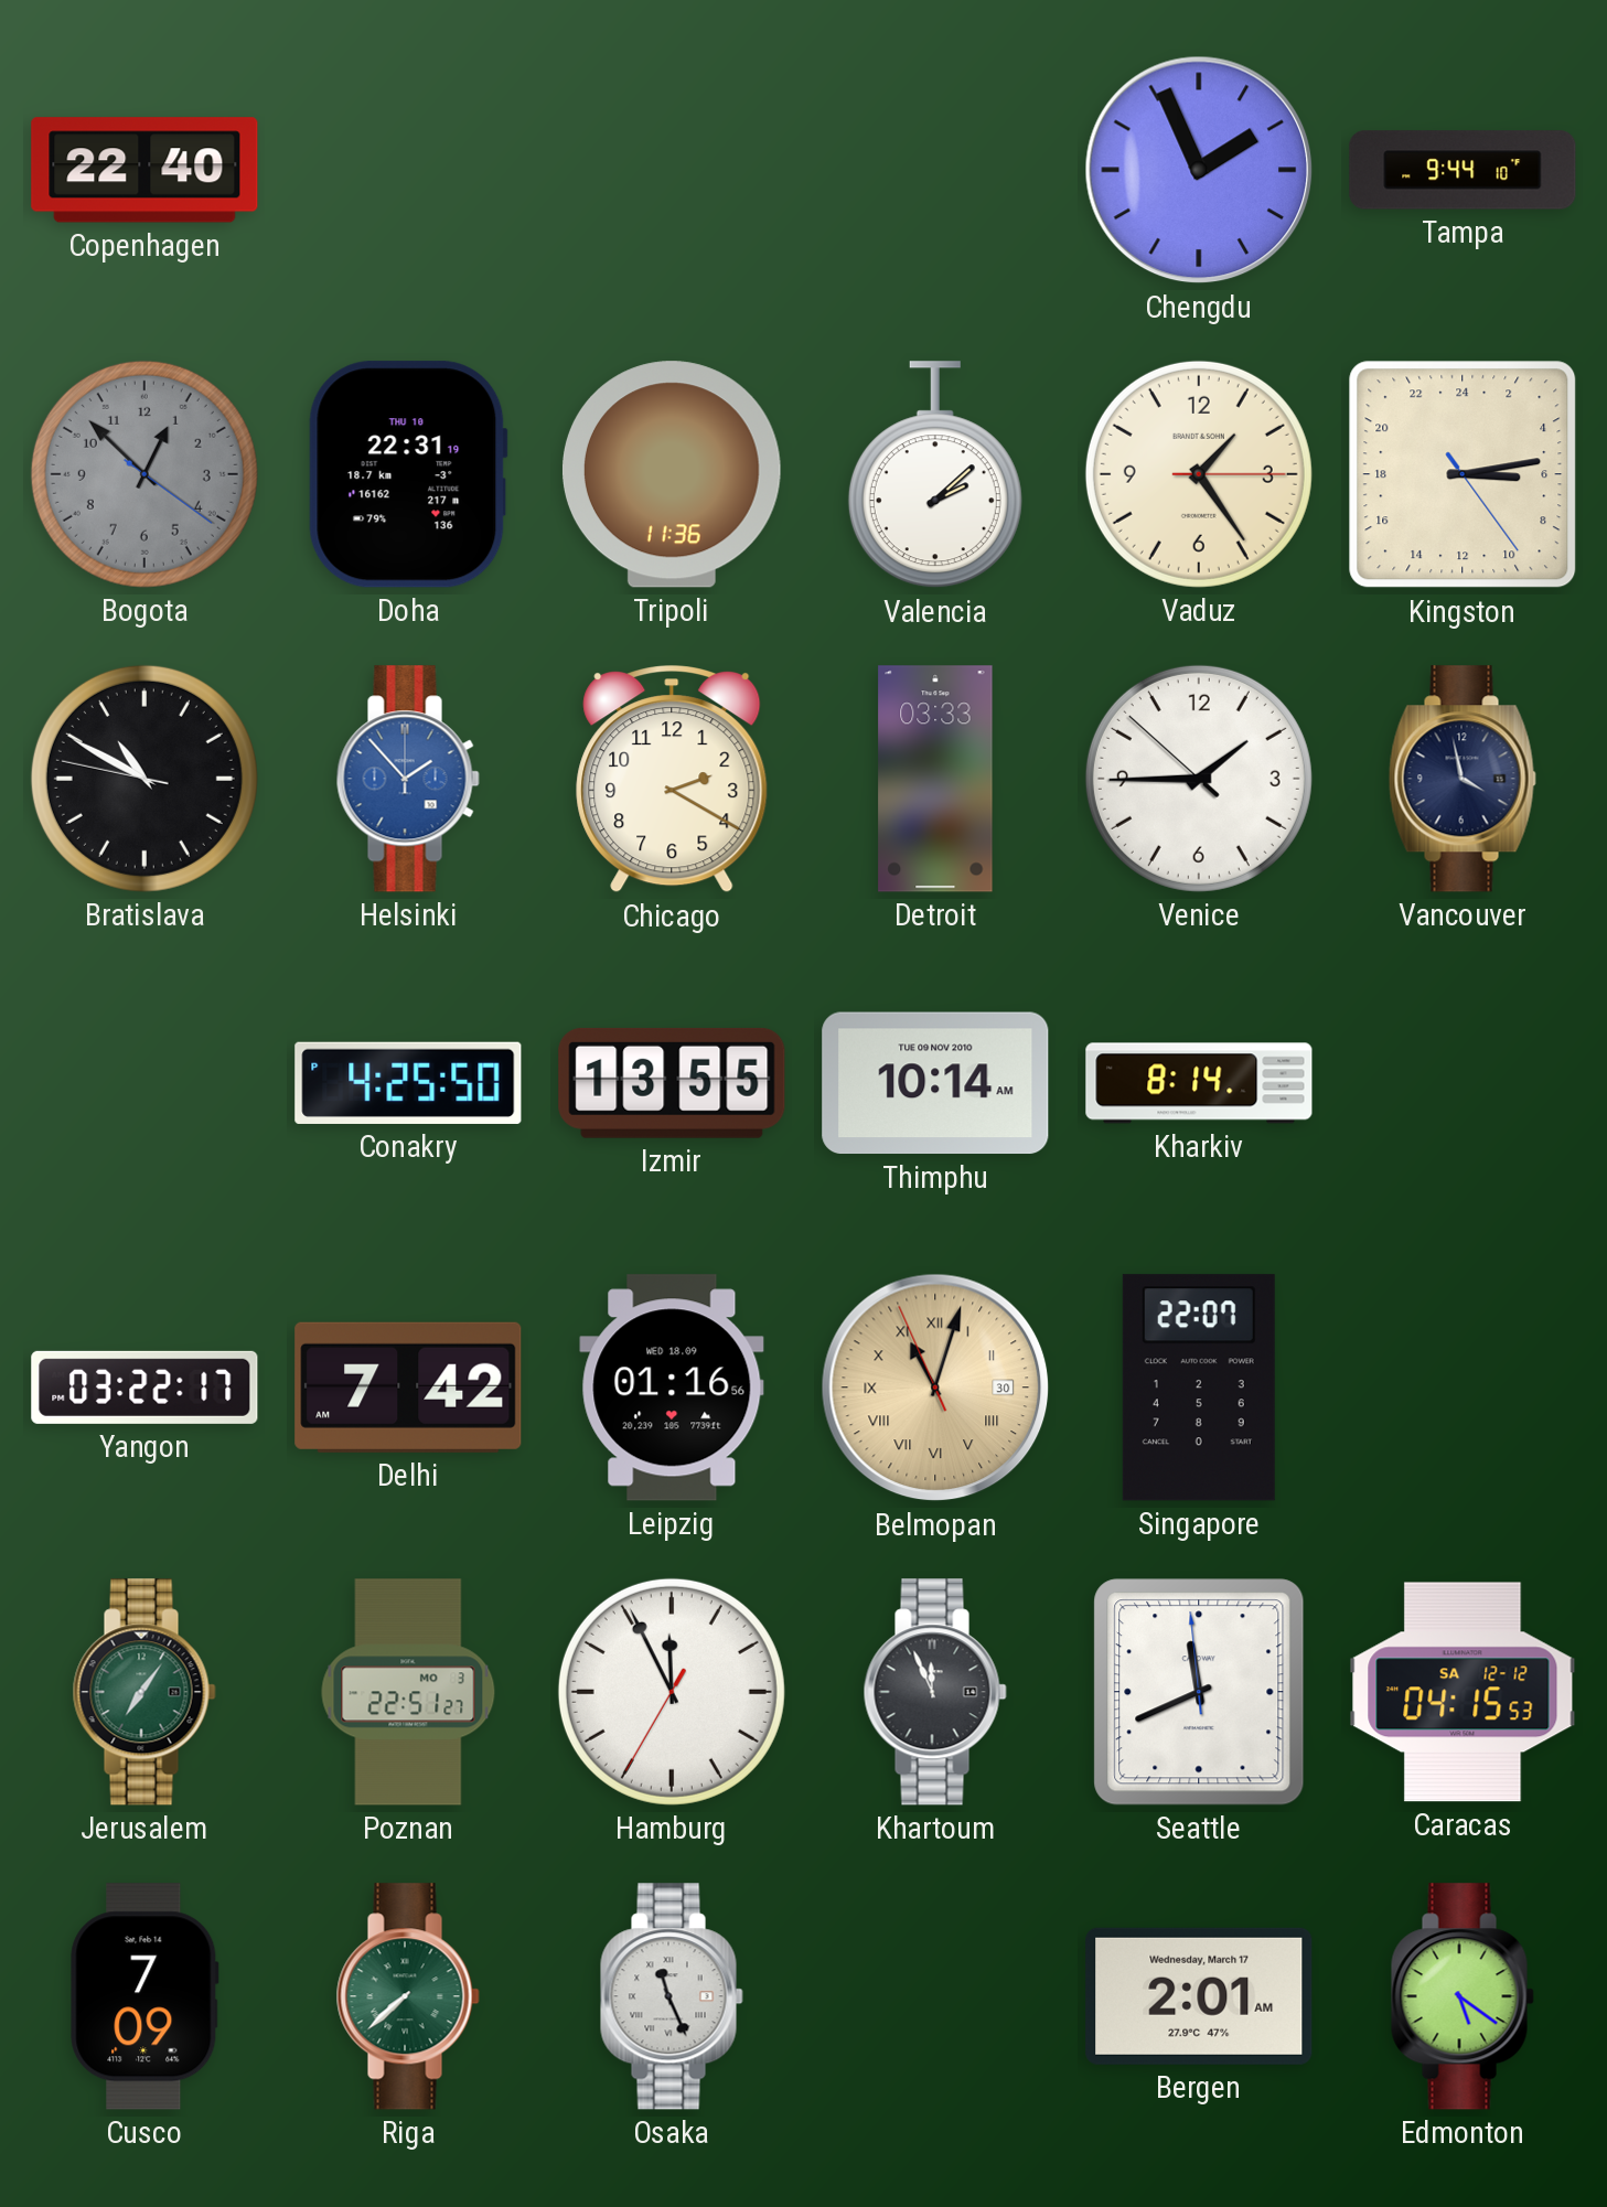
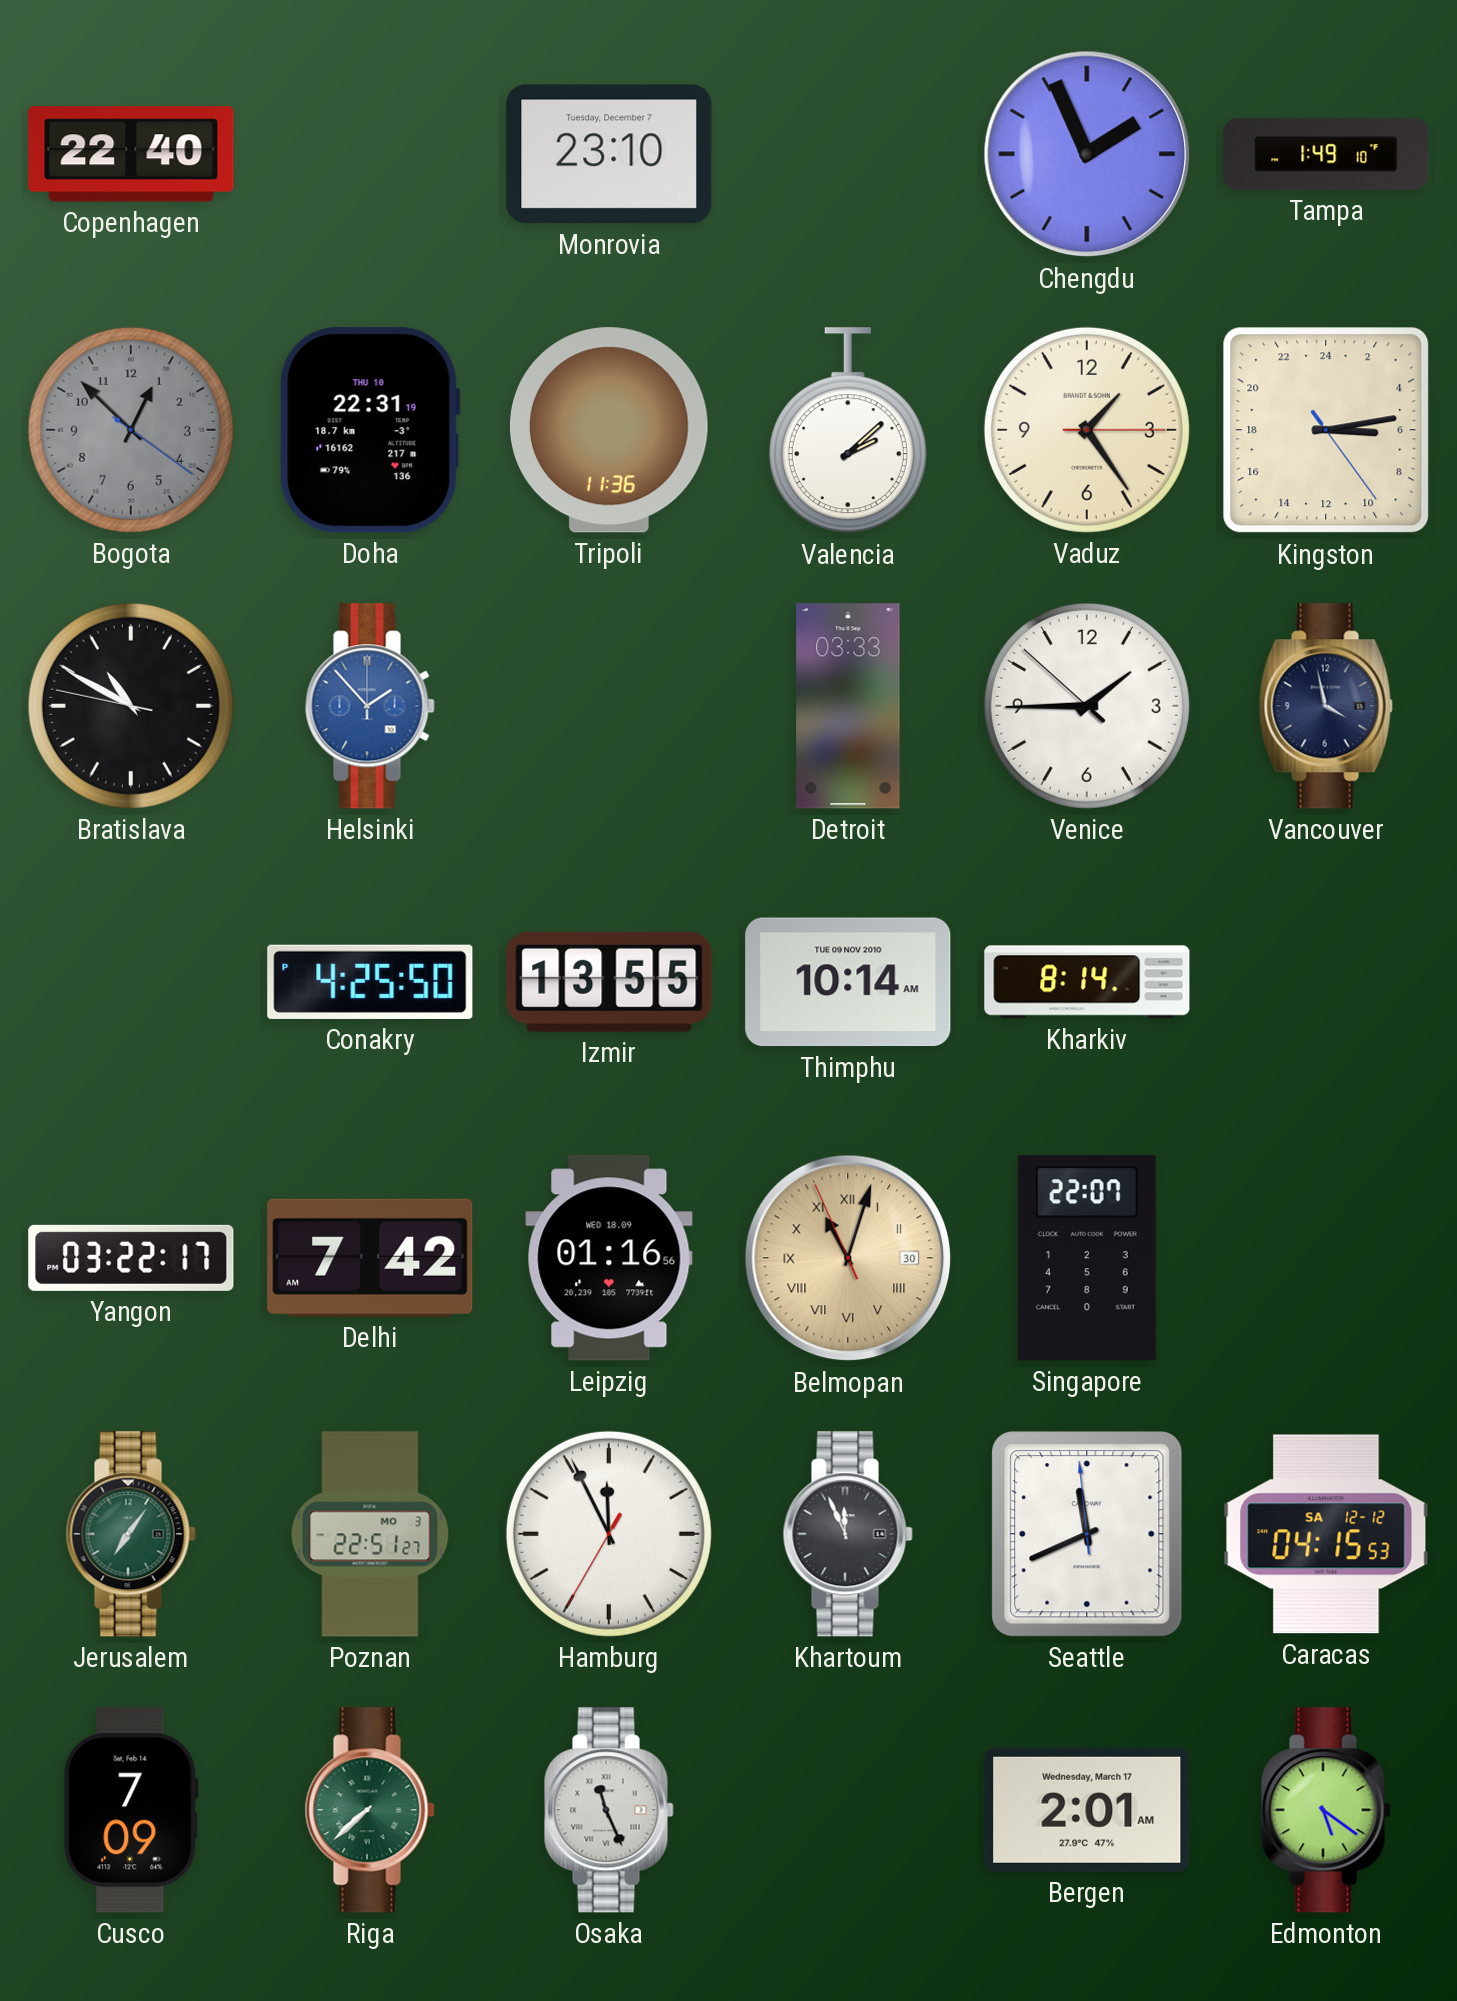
Monrovia: none -> 23:10 (609, 154)
Tampa: 9:44 -> 1:49 (1326, 154)
Chicago: 2:20 -> none (672, 780)
